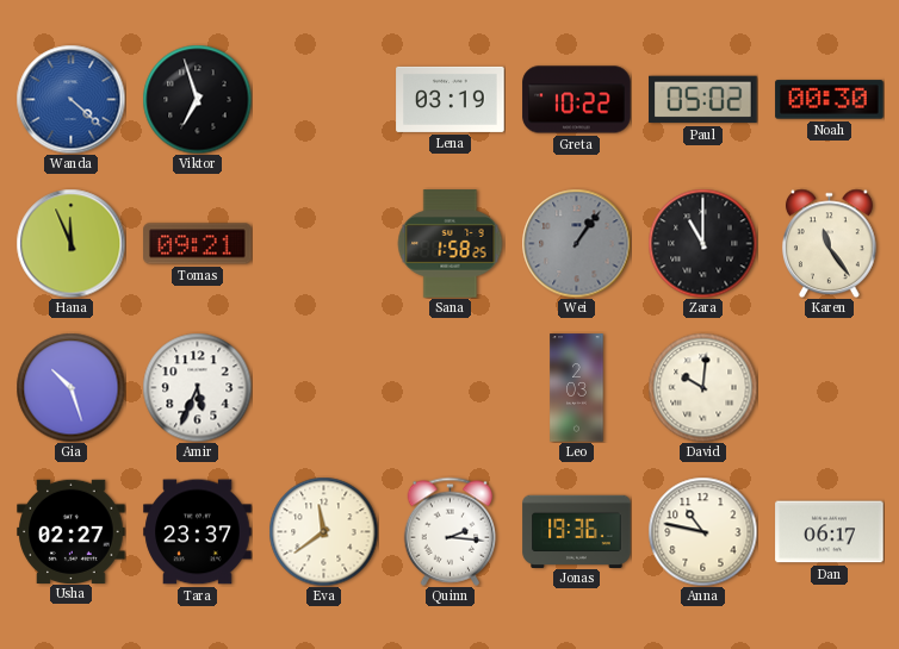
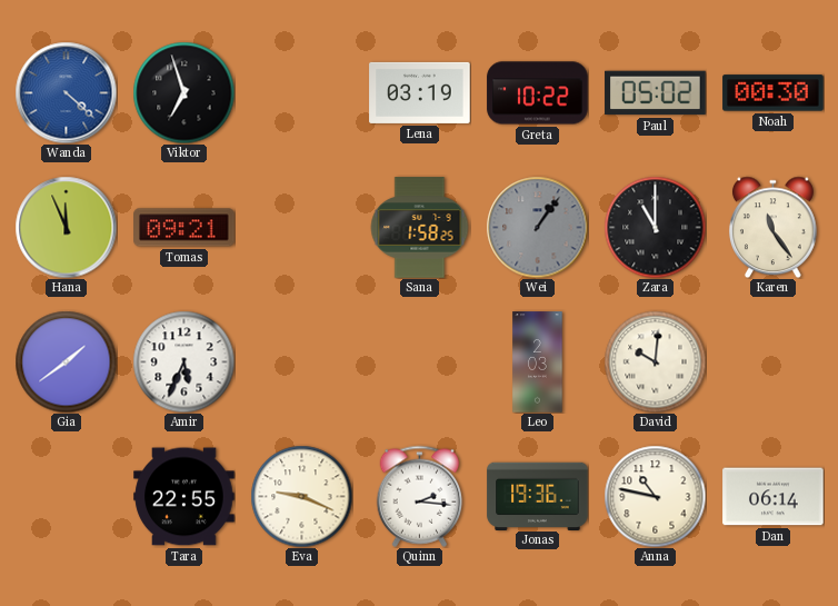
Gia: 10:27 -> 1:39 (66, 361)
Usha: 02:27 -> none (72, 531)
Tara: 23:37 -> 22:55 (184, 497)
Eva: 11:39 -> 9:19 (301, 496)
Dan: 06:17 -> 06:14 (774, 497)
